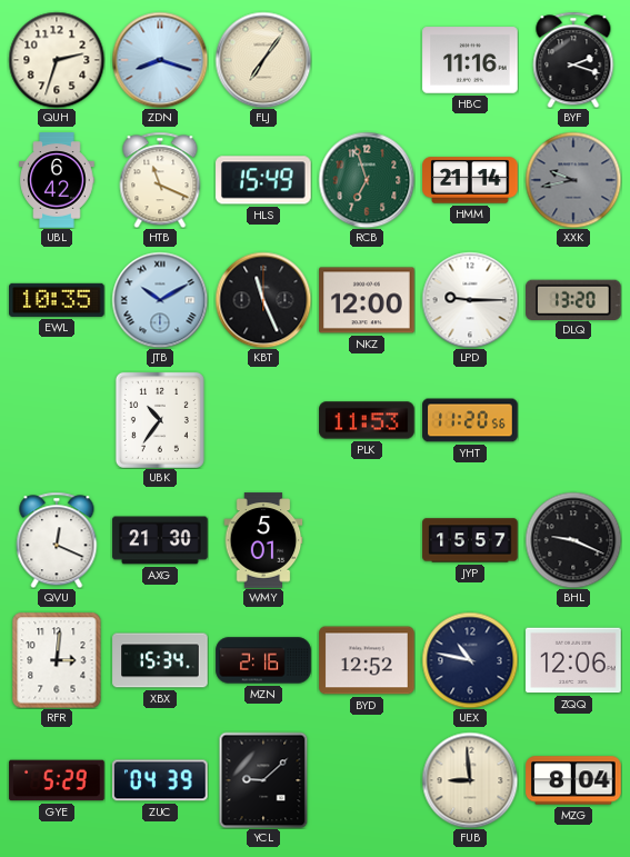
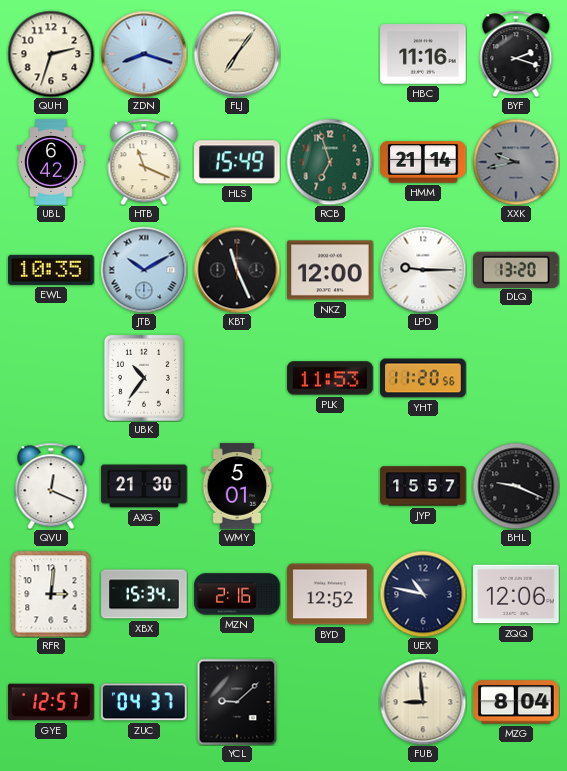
GYE: 5:29 -> 12:57 (51, 702)
ZUC: 04:39 -> 04:37 (145, 702)
